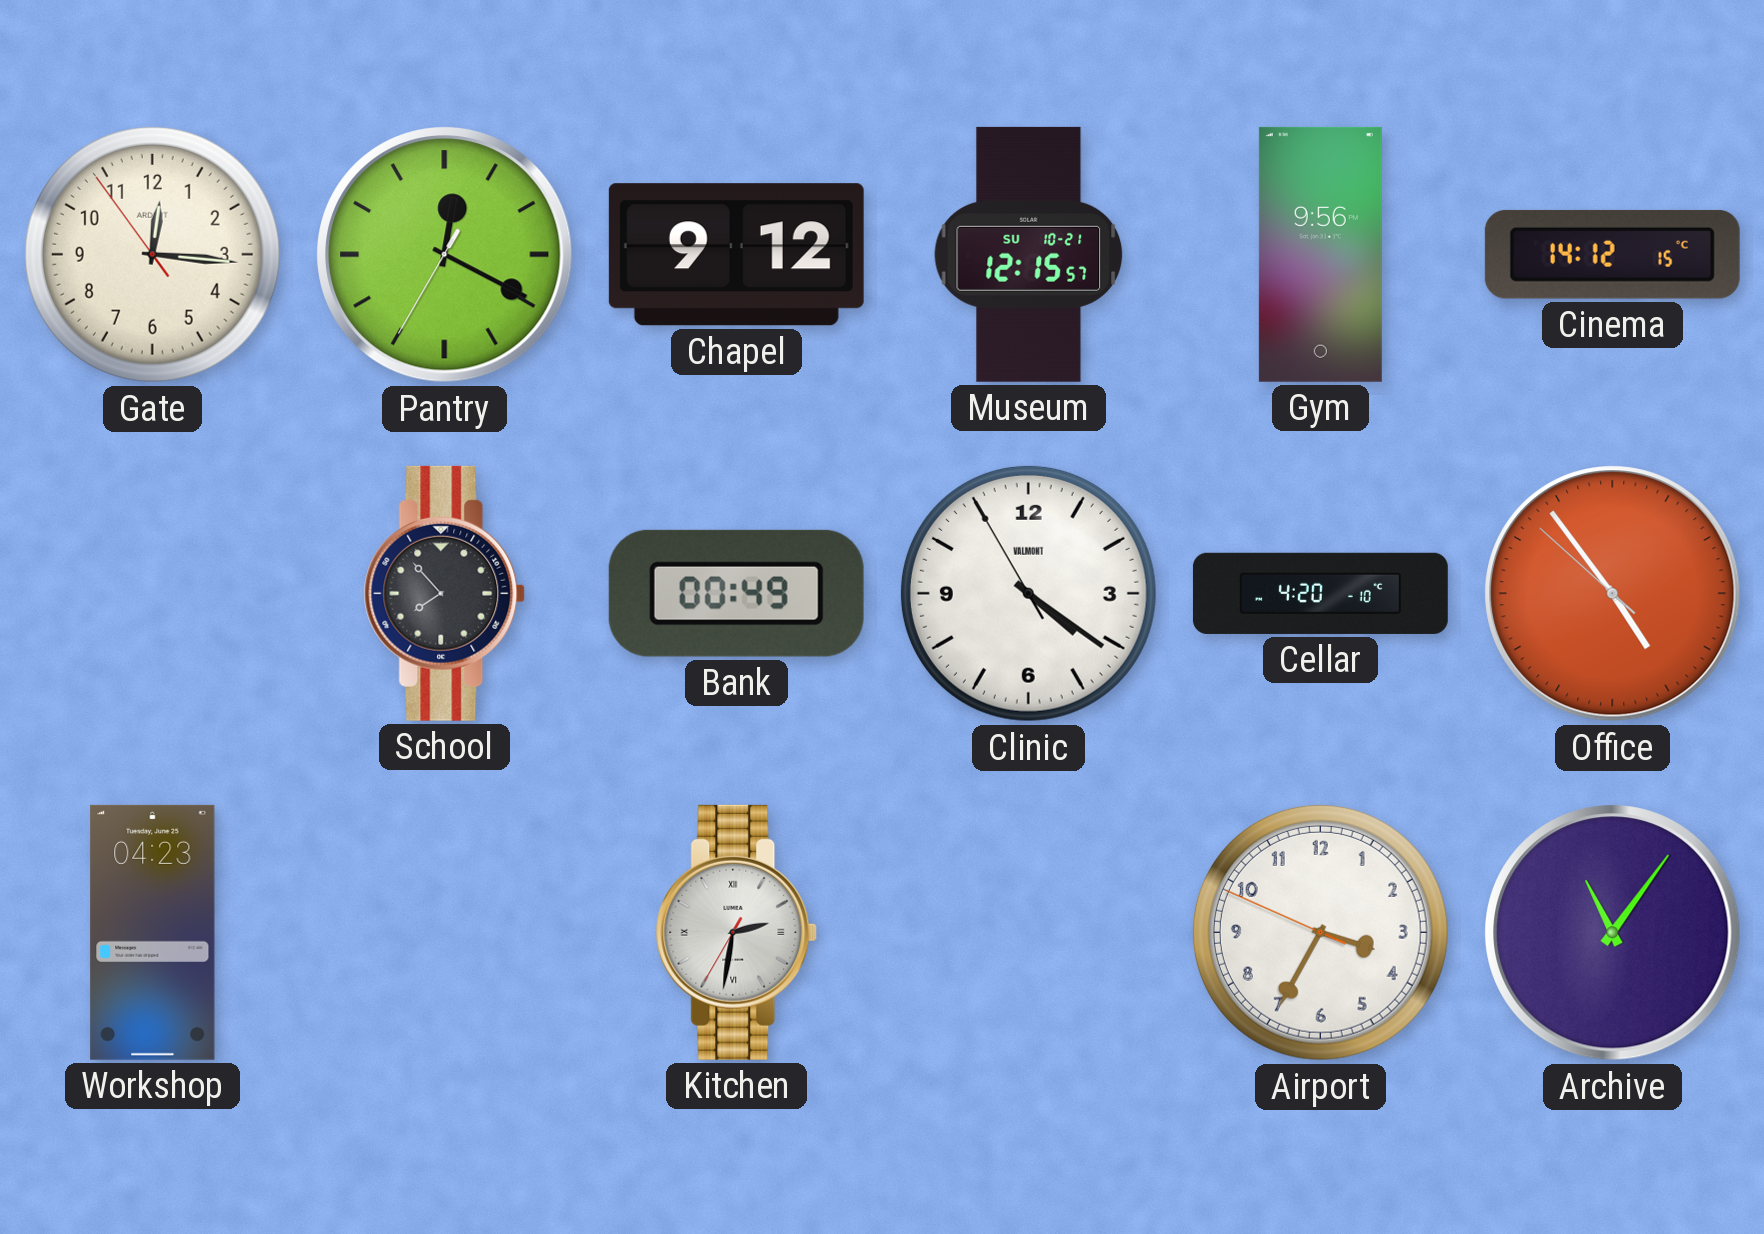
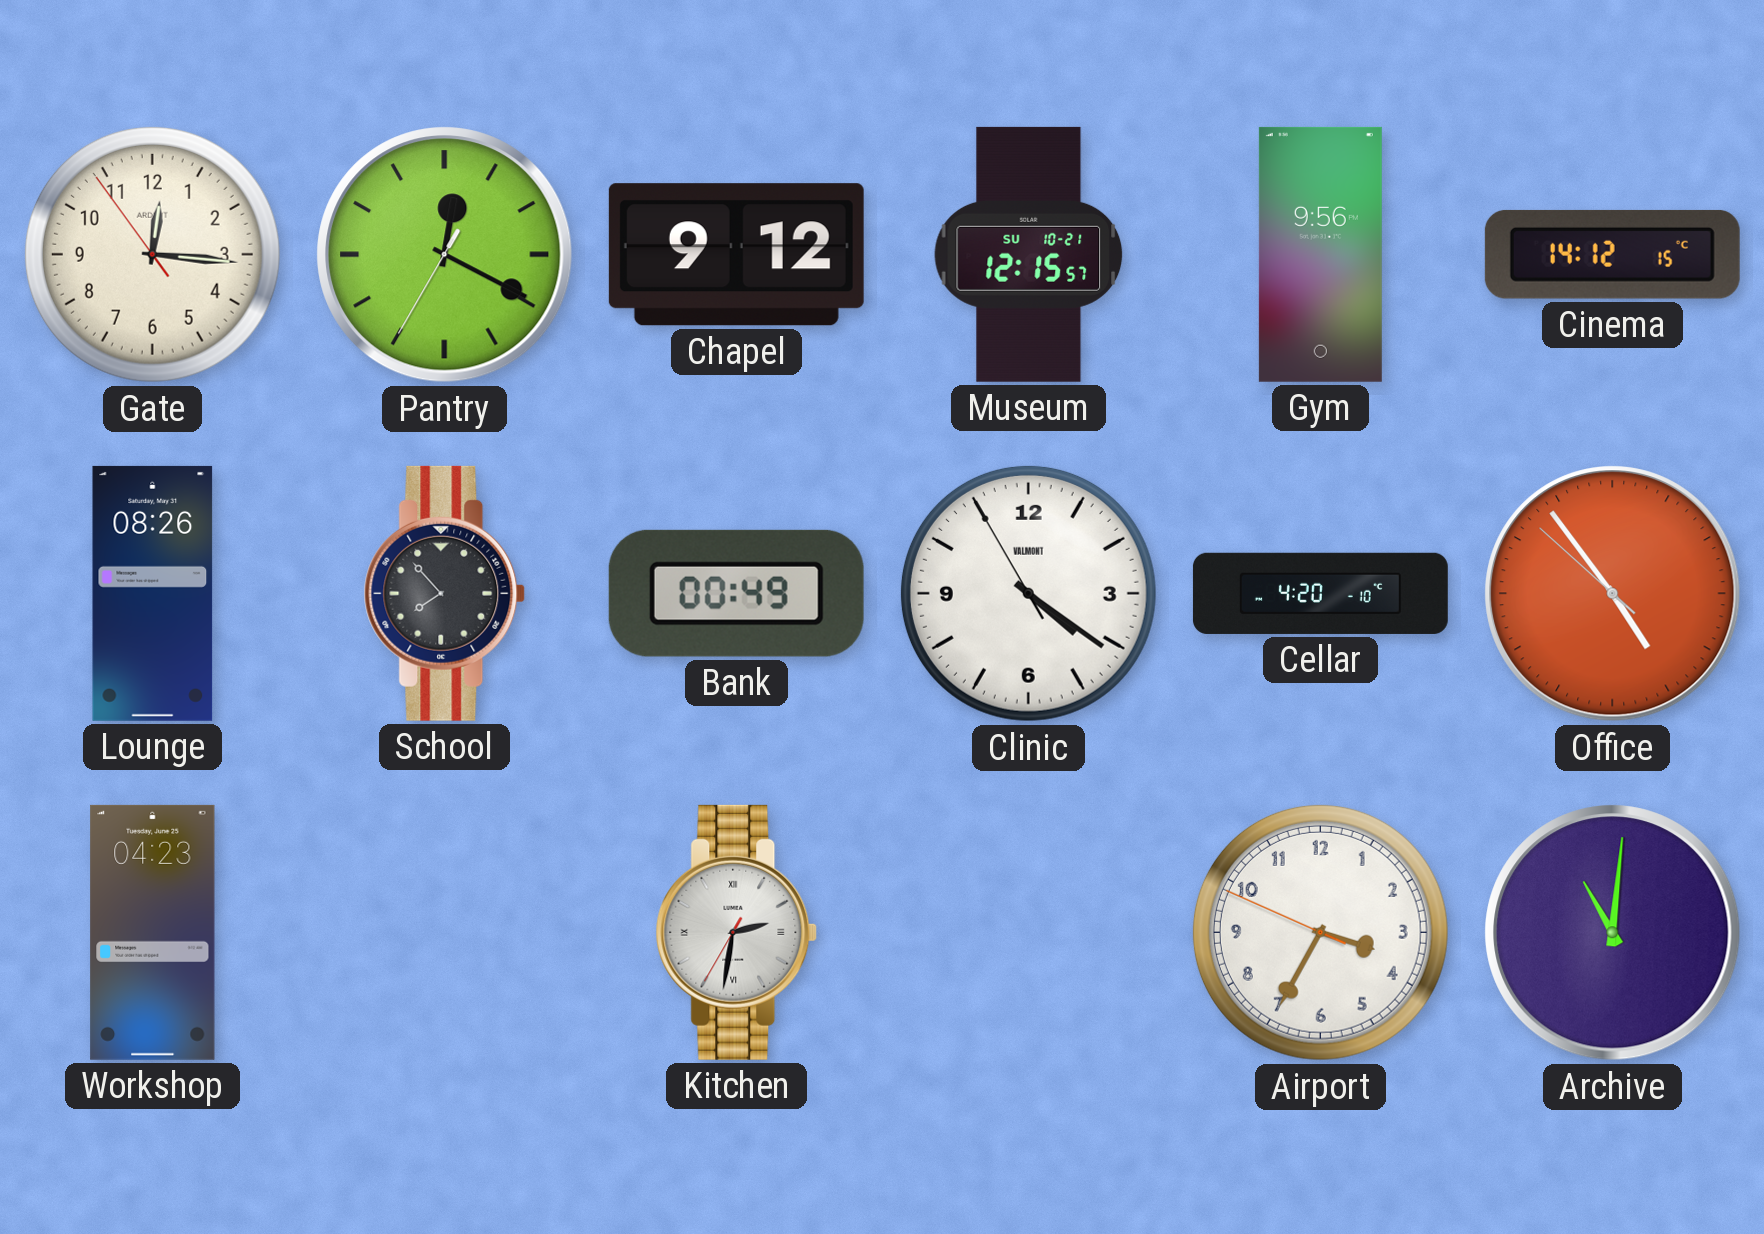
Lounge: none -> 08:26 (153, 593)
Archive: 11:06 -> 11:01 (1613, 933)
